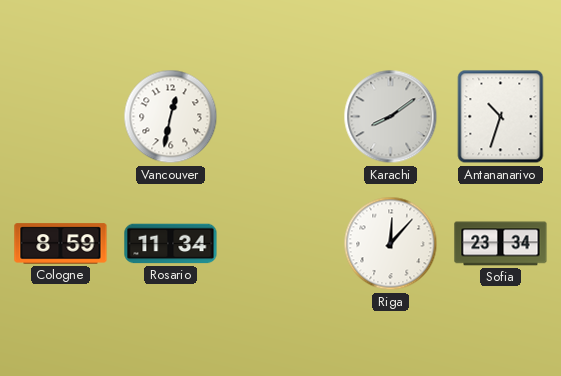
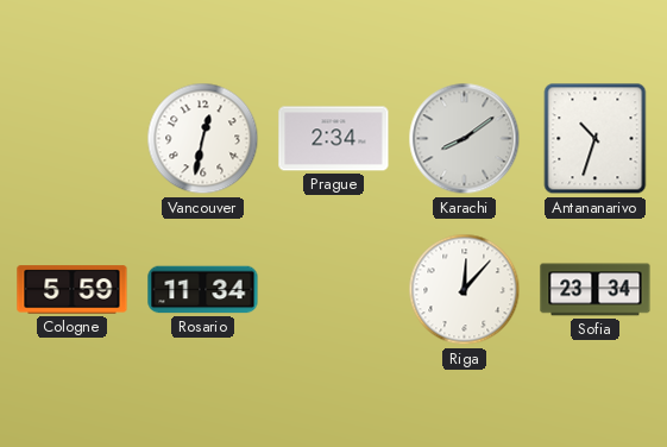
Prague: none -> 2:34 (334, 139)
Cologne: 8:59 -> 5:59 (73, 290)
